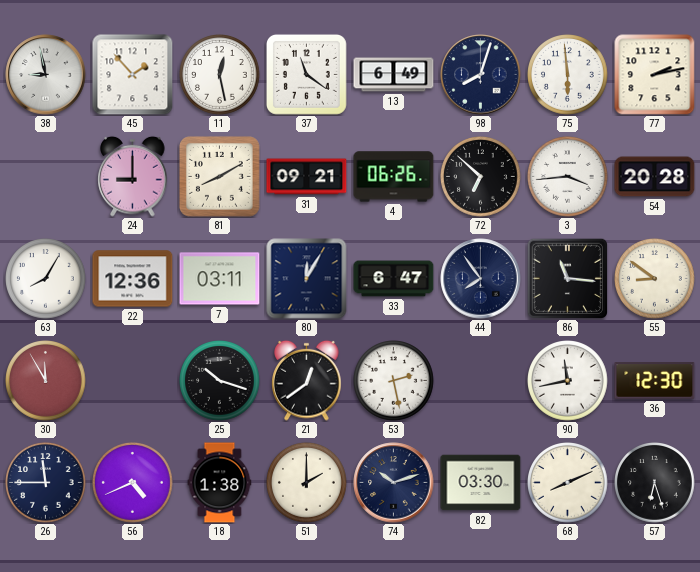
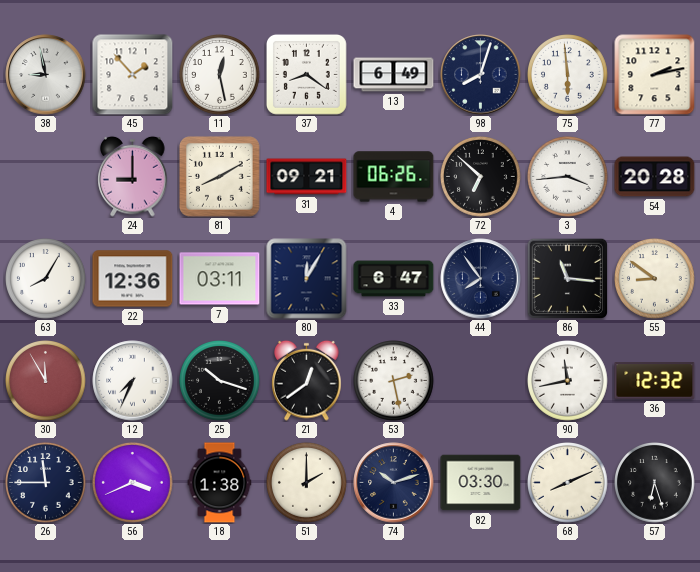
37: 11:21 -> 8:21 (306, 74)
12: none -> 7:34 (133, 381)
36: 12:30 -> 12:32 (655, 381)
56: 4:41 -> 3:41 (133, 483)
